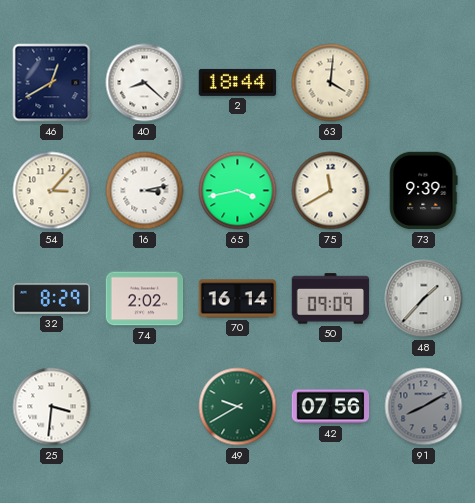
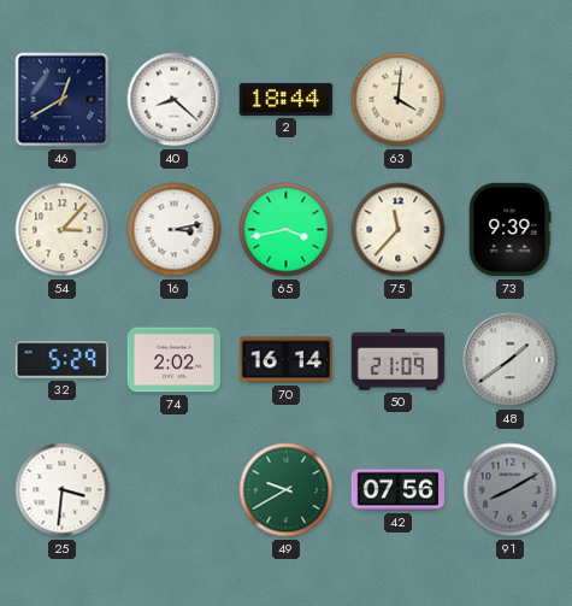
75: 11:40 -> 11:37 (399, 230)
32: 8:29 -> 5:29 (63, 360)
50: 09:09 -> 21:09 (399, 360)
48: 1:37 -> 1:39 (511, 360)
